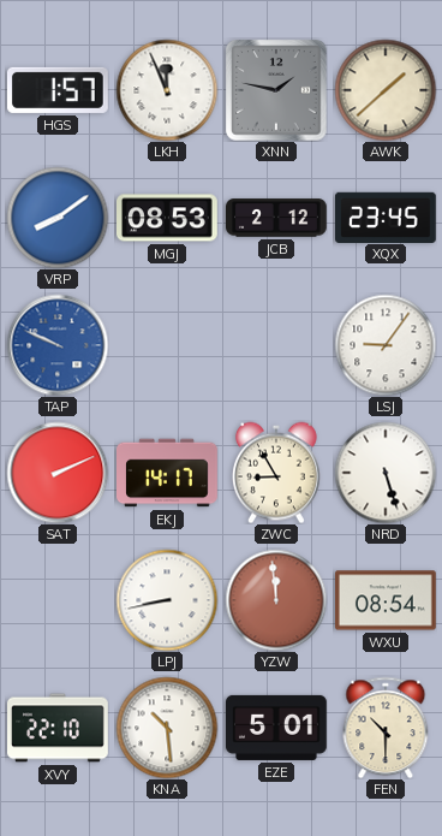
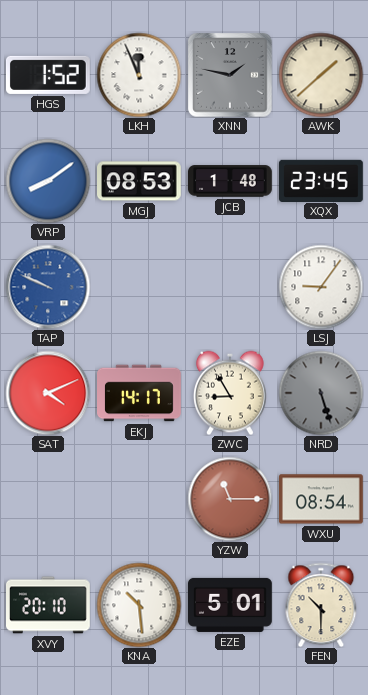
HGS: 1:57 -> 1:52 (48, 75)
JCB: 2:12 -> 1:48 (231, 181)
SAT: 2:11 -> 4:11 (48, 393)
NRD dial: white -> grey (321, 393)
LPJ: 8:43 -> none (167, 600)
YZW: 11:59 -> 11:15 (230, 499)
XVY: 22:10 -> 20:10 (49, 605)
